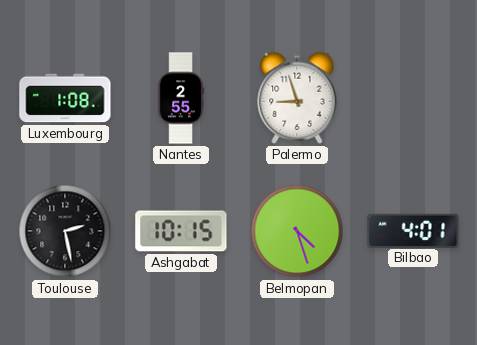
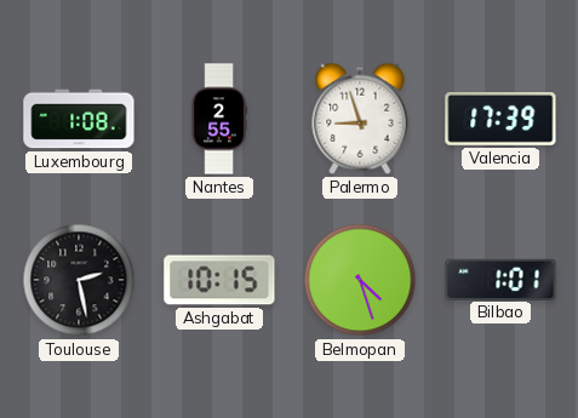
Valencia: none -> 17:39 (500, 120)
Bilbao: 4:01 -> 1:01 (500, 279)
